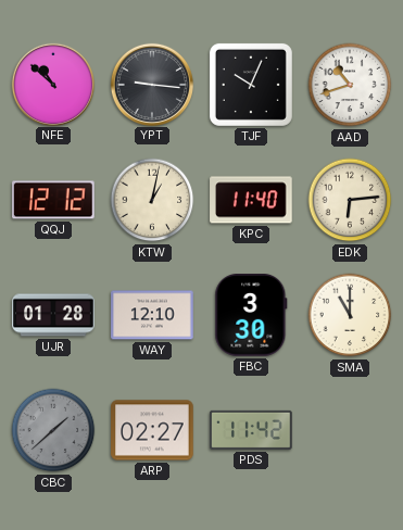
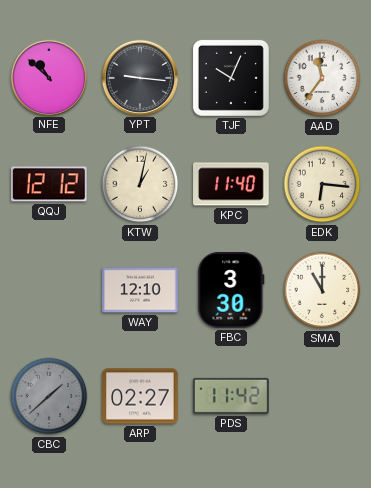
AAD: 10:42 -> 11:36 (322, 78)
EDK: 6:14 -> 6:16 (322, 184)
UJR: 01:28 -> none (53, 315)
